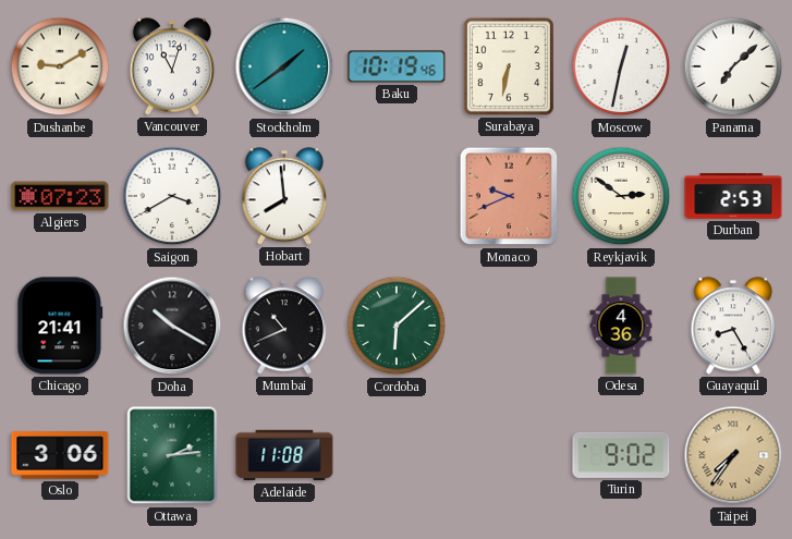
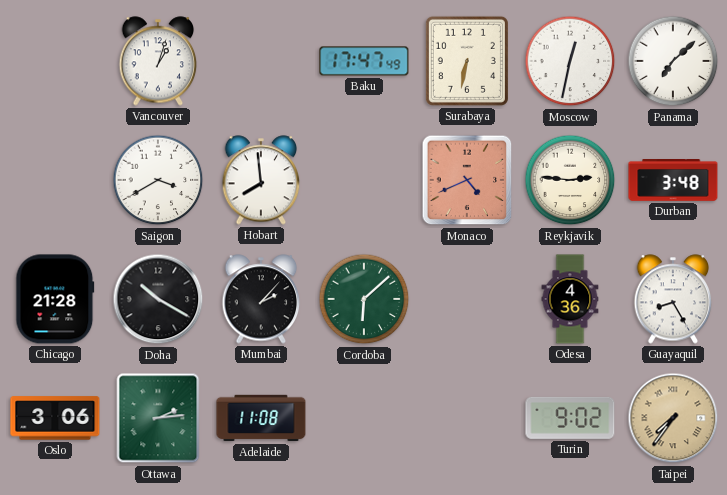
Dushanbe: 9:10 -> none (60, 66)
Vancouver: 11:03 -> 1:03 (158, 61)
Stockholm: 1:39 -> none (284, 66)
Baku: 10:19 -> 17:47 (364, 61)
Algiers: 07:23 -> none (60, 196)
Monaco: 9:41 -> 4:41 (467, 180)
Reykjavik: 2:51 -> 2:46 (570, 180)
Durban: 2:53 -> 3:48 (673, 181)
Chicago: 21:41 -> 21:28 (55, 299)
Mumbai: 10:41 -> 2:07 (261, 299)
